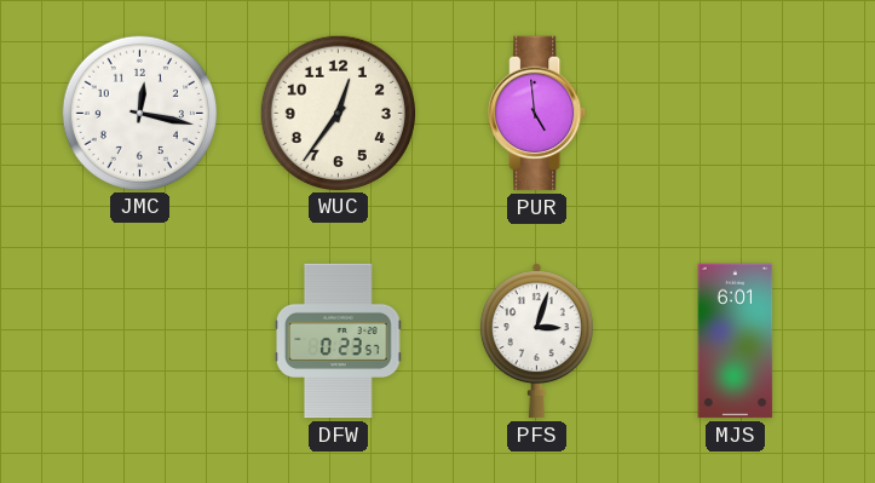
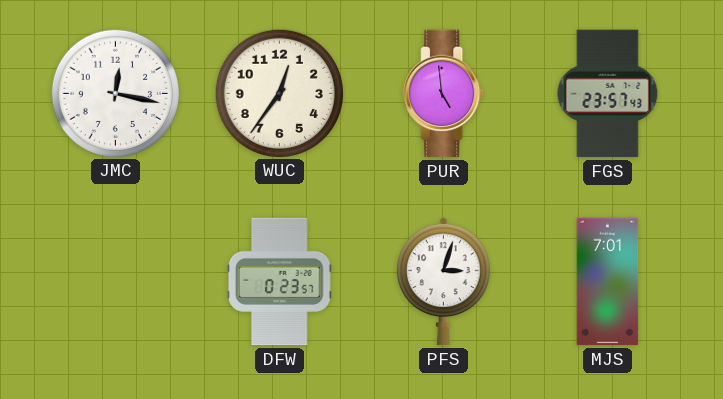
FGS: none -> 23:57 (608, 94)
MJS: 6:01 -> 7:01 (608, 282)
